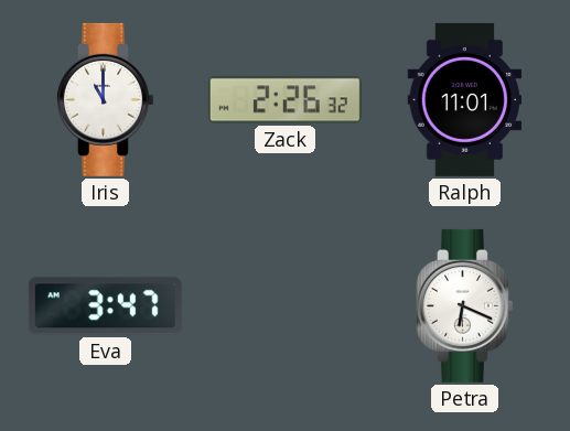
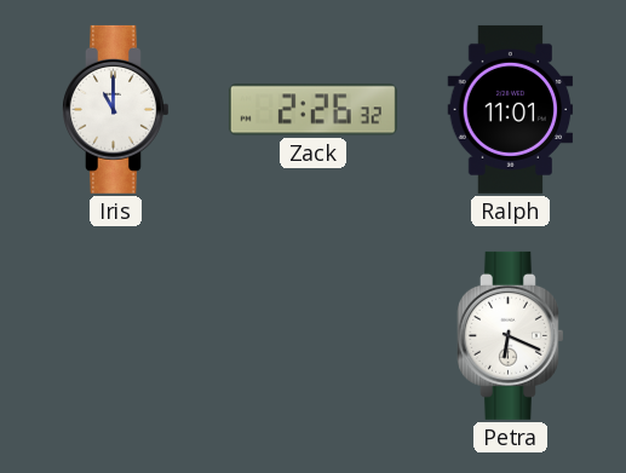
Eva: 3:47 -> none (105, 306)
